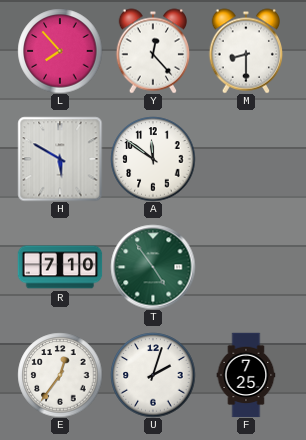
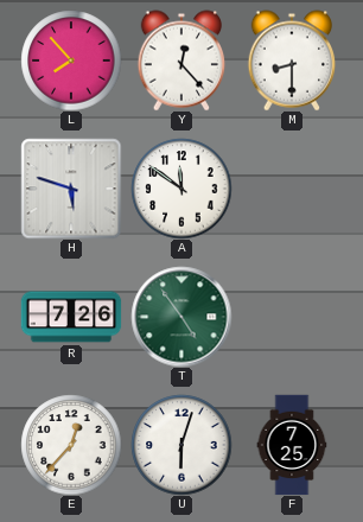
H: 5:50 -> 5:48 (71, 189)
R: 7:10 -> 7:26 (71, 317)
E: 12:36 -> 12:37 (71, 445)
U: 2:03 -> 6:03 (181, 445)
